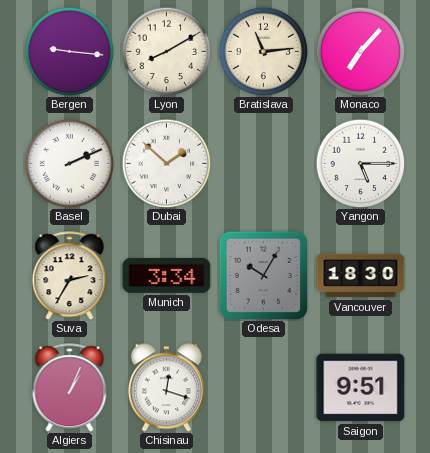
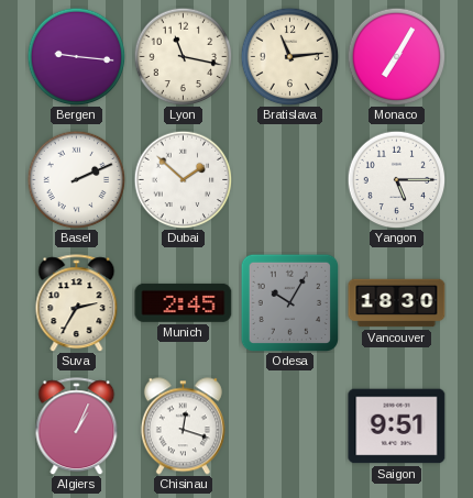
Lyon: 8:10 -> 11:17 (183, 56)
Monaco: 7:07 -> 7:05 (396, 56)
Munich: 3:34 -> 2:45 (184, 302)
